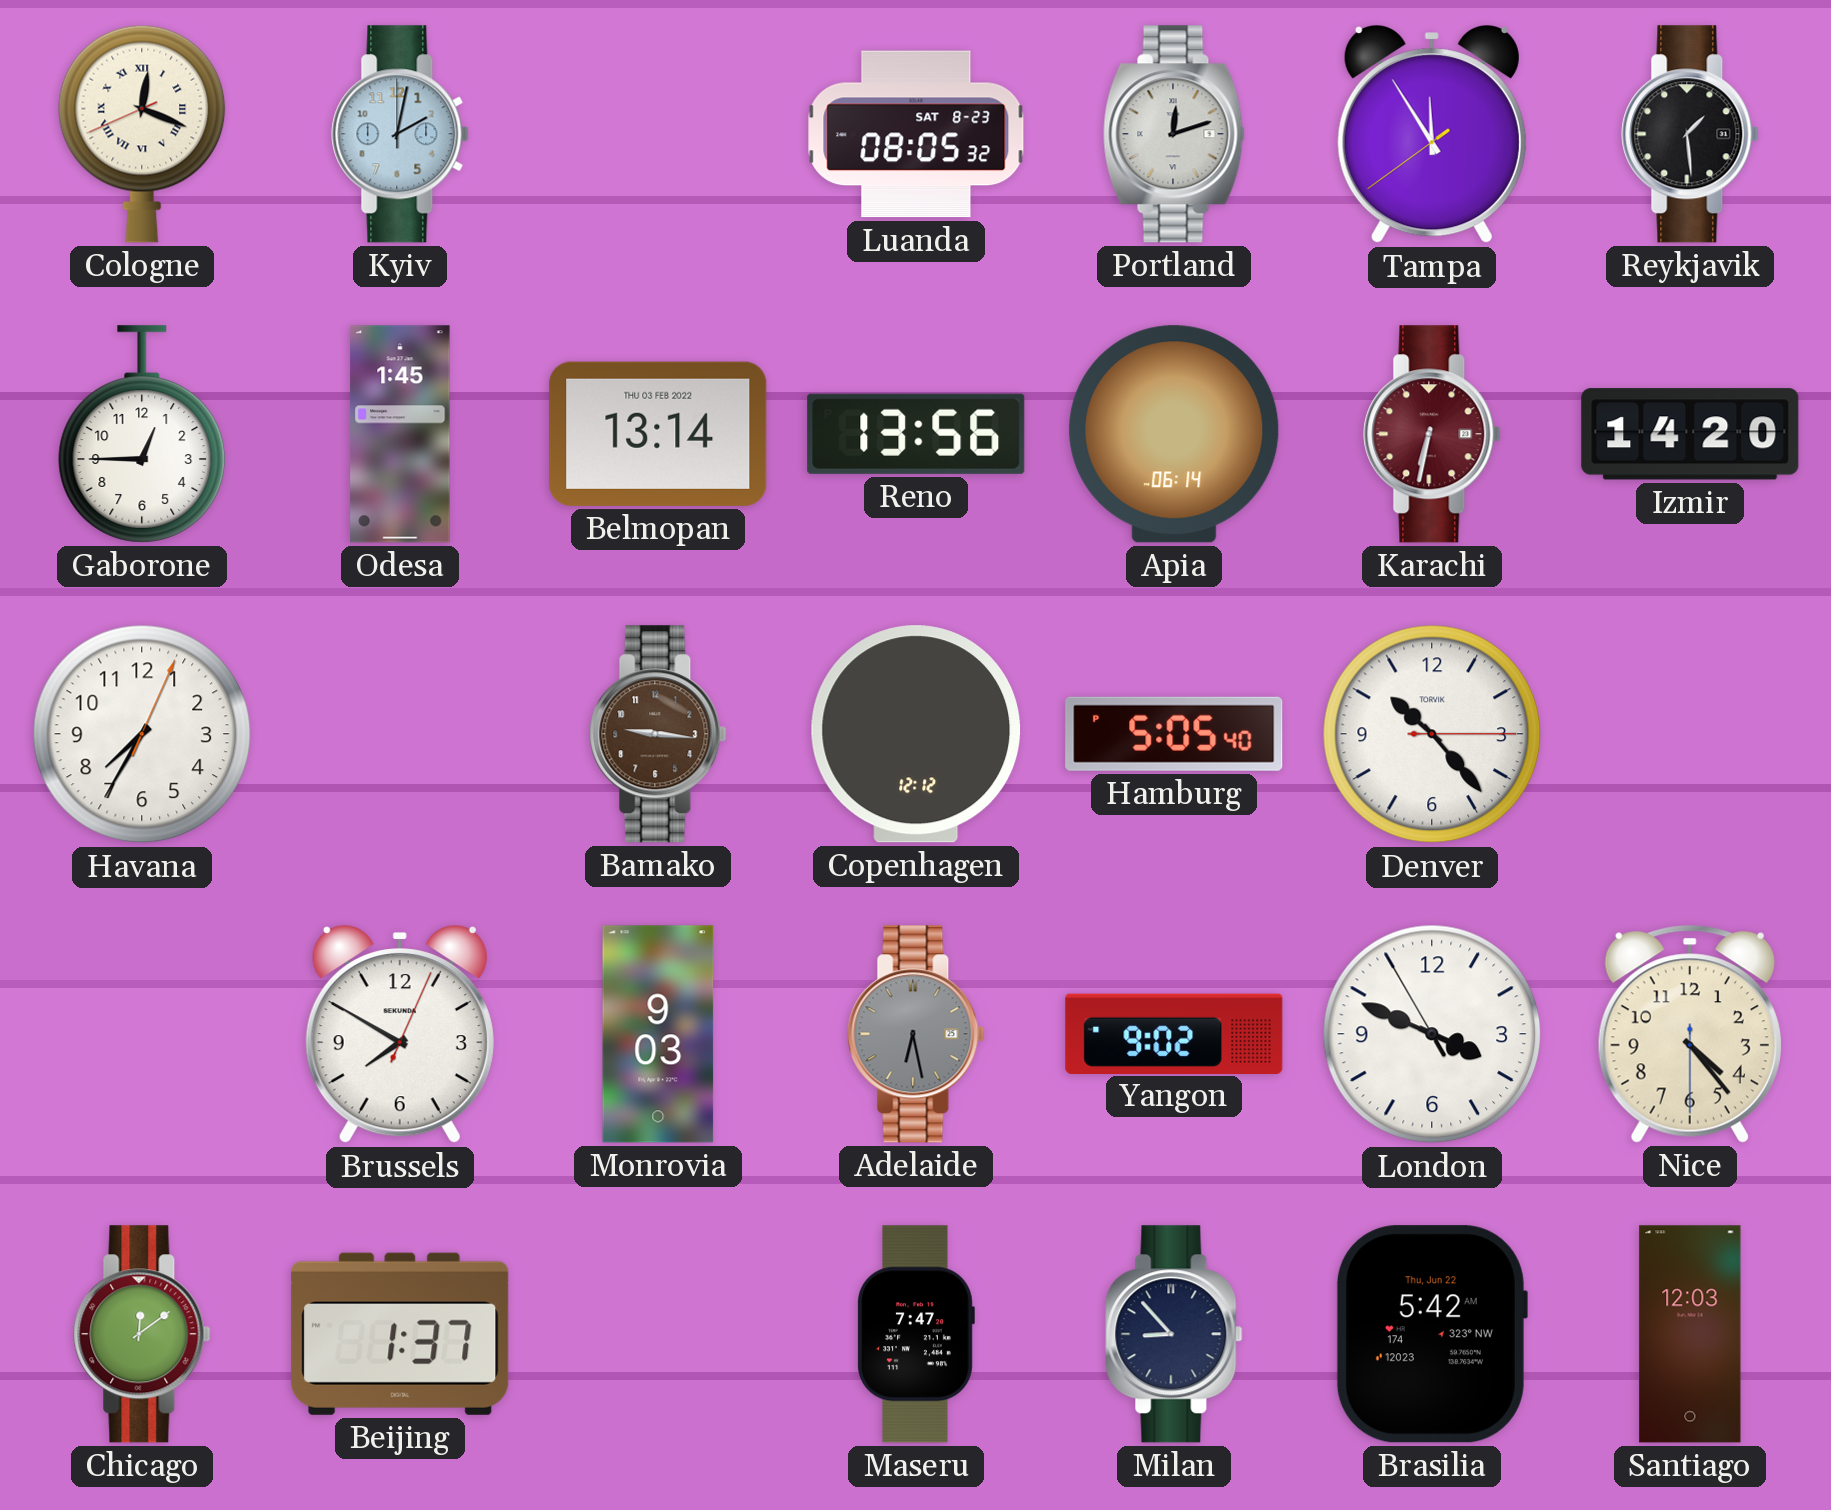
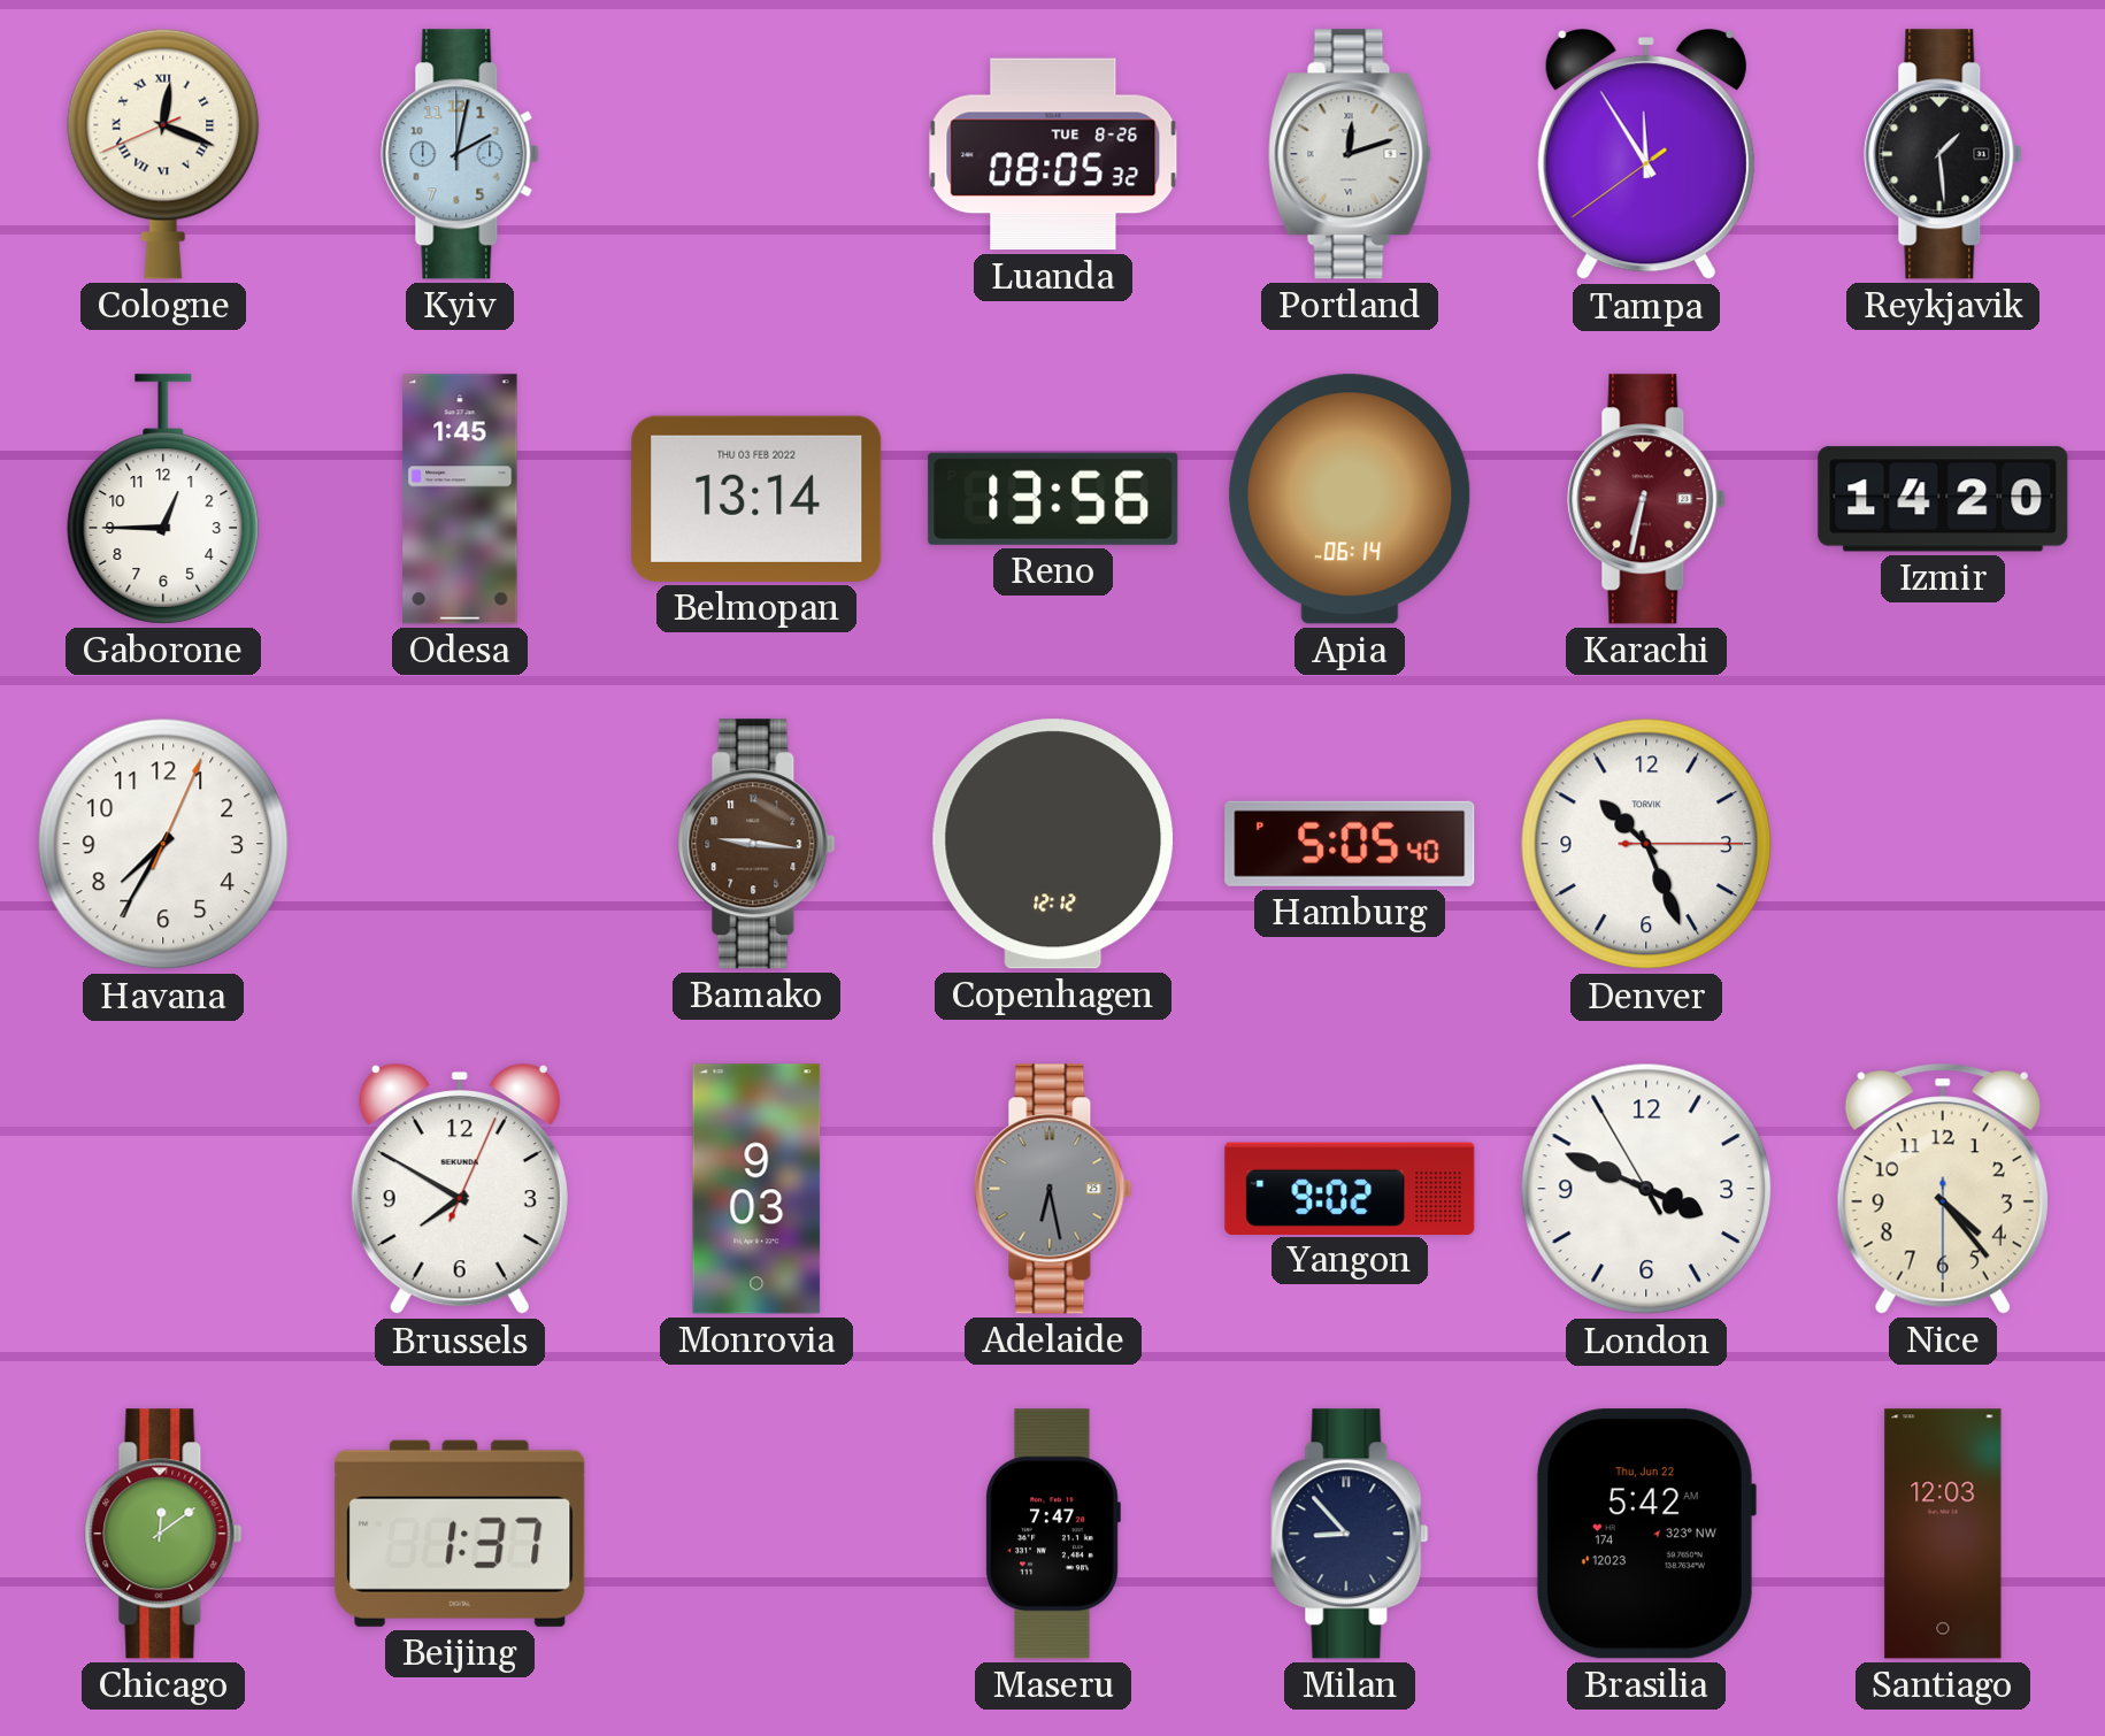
Luanda date: SAT 8-23 -> TUE 8-26 (1053, 154)
Denver: 10:23 -> 10:26 (1646, 844)
